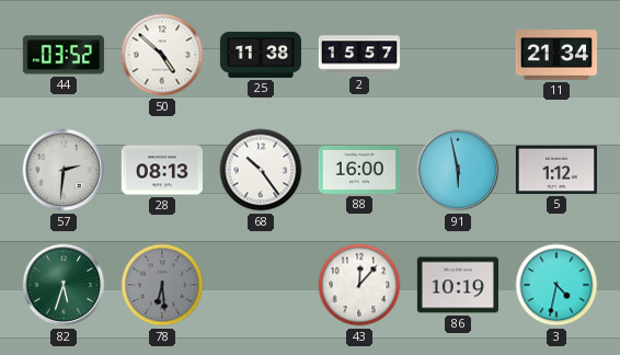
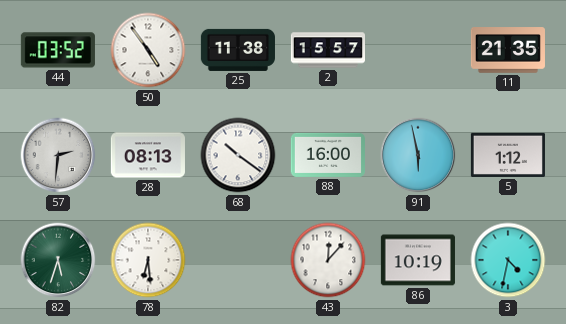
50: 4:52 -> 4:54 (148, 50)
11: 21:34 -> 21:35 (508, 50)
68: 10:24 -> 10:21 (238, 155)
78 dial: grey -> white (148, 260)
